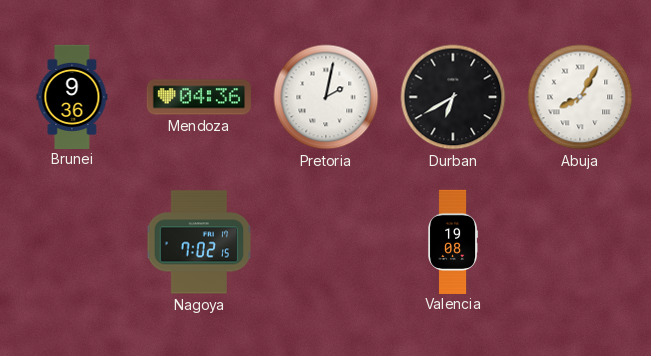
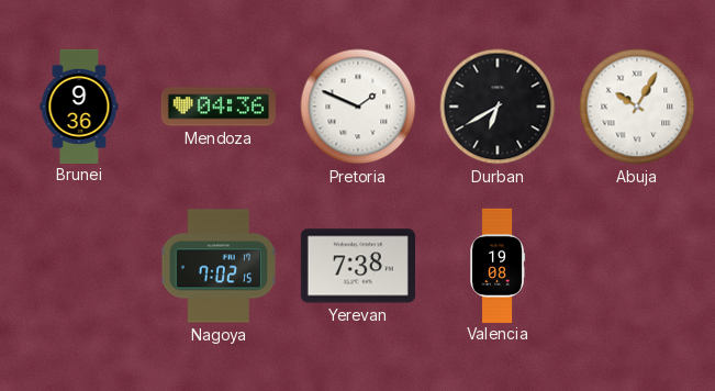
Pretoria: 2:02 -> 1:49 (358, 107)
Abuja: 8:05 -> 10:05 (637, 107)
Yerevan: none -> 7:38 (358, 266)
